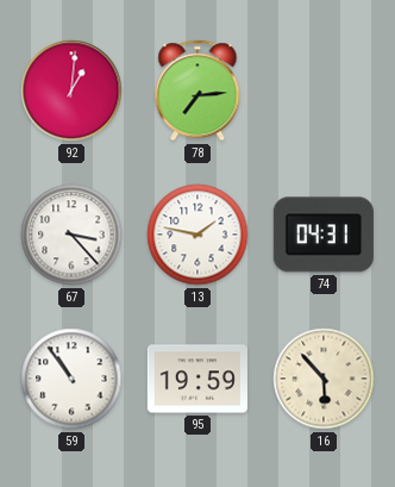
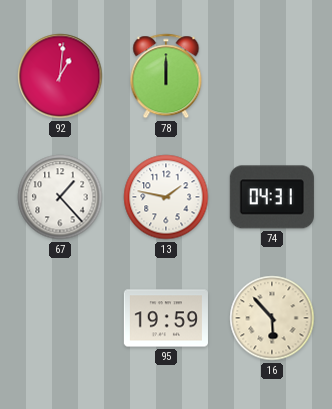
78: 7:14 -> 12:00 (166, 76)
67: 3:23 -> 1:23 (60, 197)
59: 10:54 -> none (71, 379)
